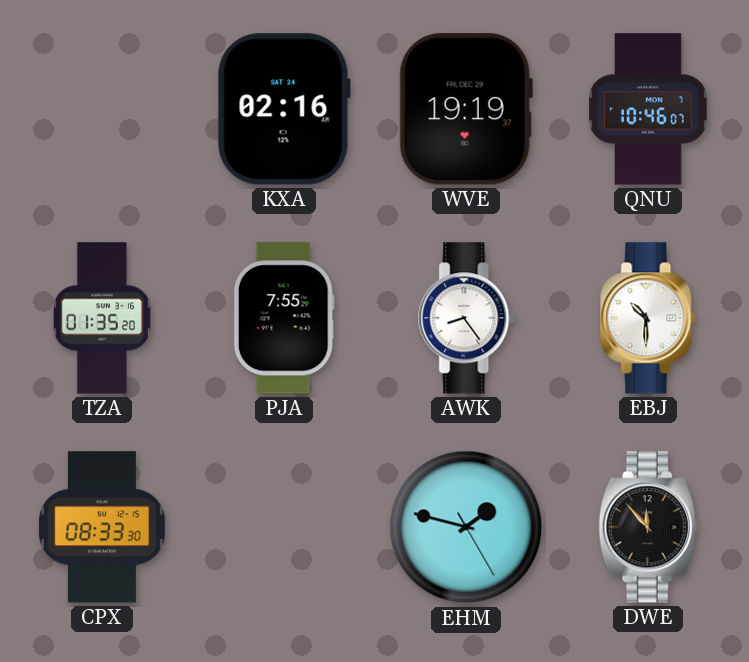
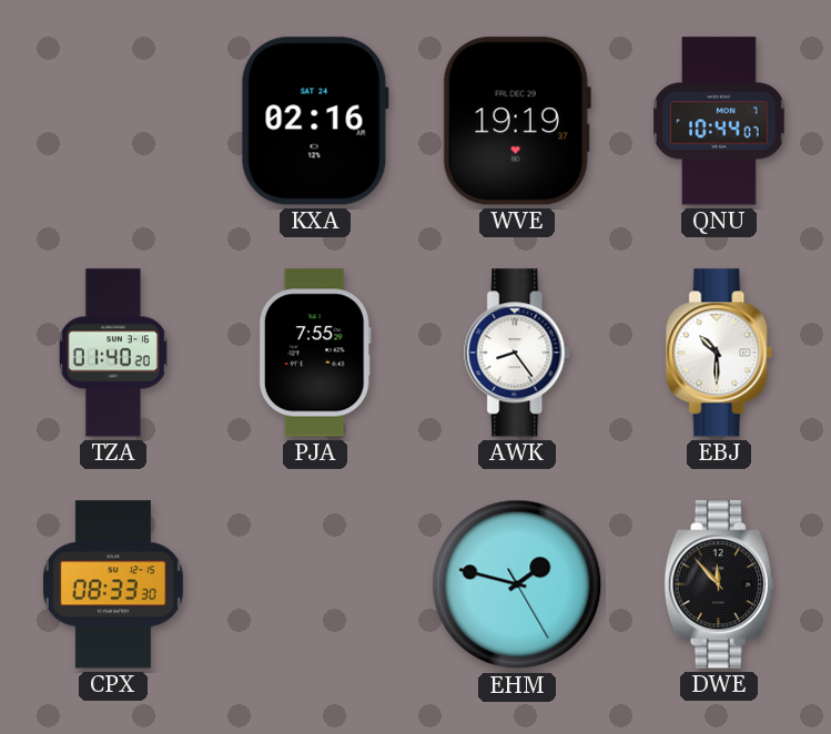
QNU: 10:46 -> 10:44 (719, 121)
TZA: 01:35 -> 01:40 (113, 353)
